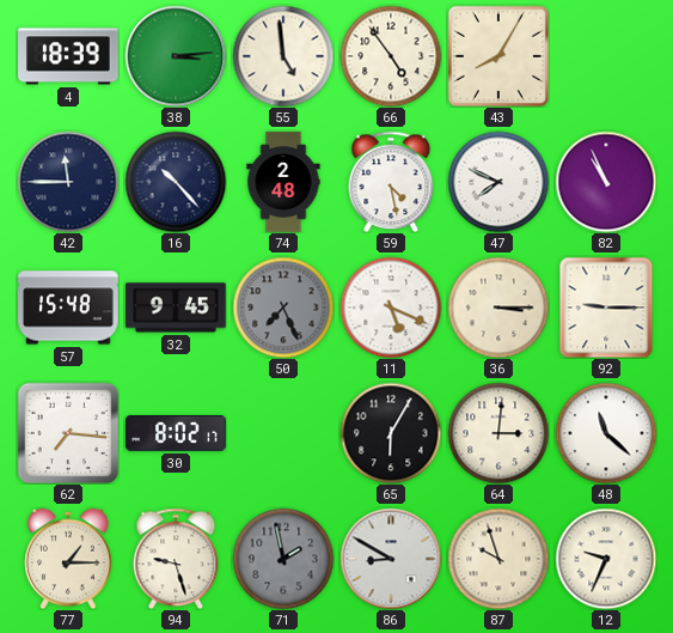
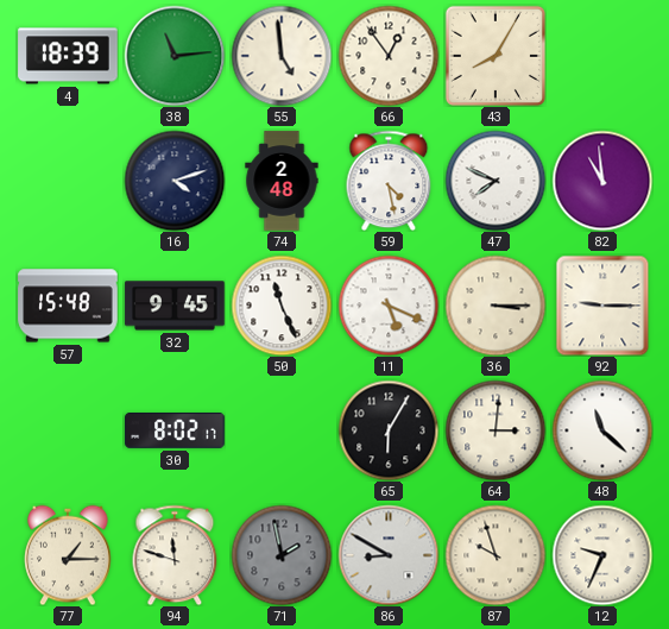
38: 3:14 -> 11:14 (175, 56)
66: 4:54 -> 12:54 (389, 56)
42: 11:45 -> none (68, 182)
16: 10:23 -> 4:12 (175, 181)
82: 10:56 -> 10:59 (602, 181)
50: 7:26 -> 11:26 (282, 306)
50 dial: grey -> white (282, 306)
62: 7:16 -> none (68, 433)
94: 9:27 -> 11:48 (175, 555)
